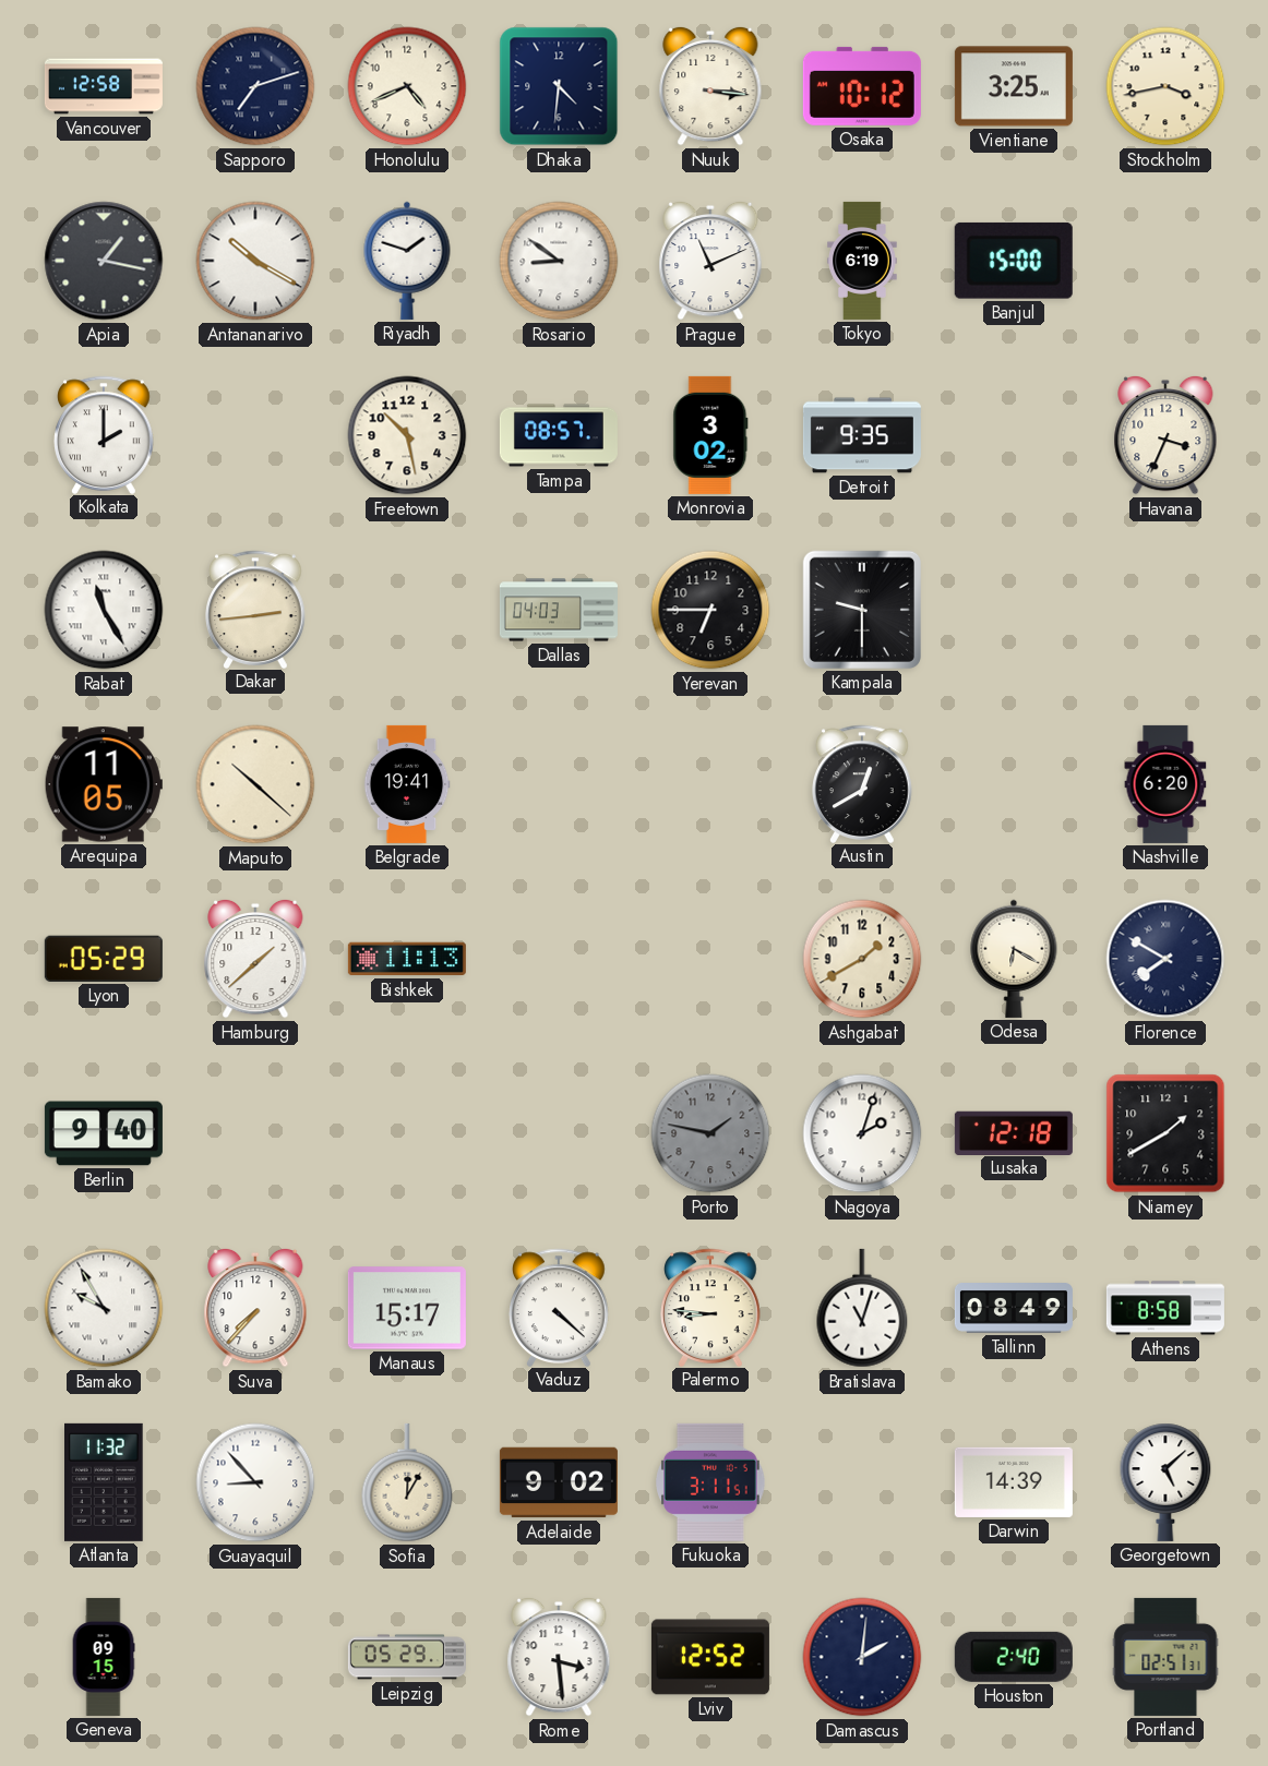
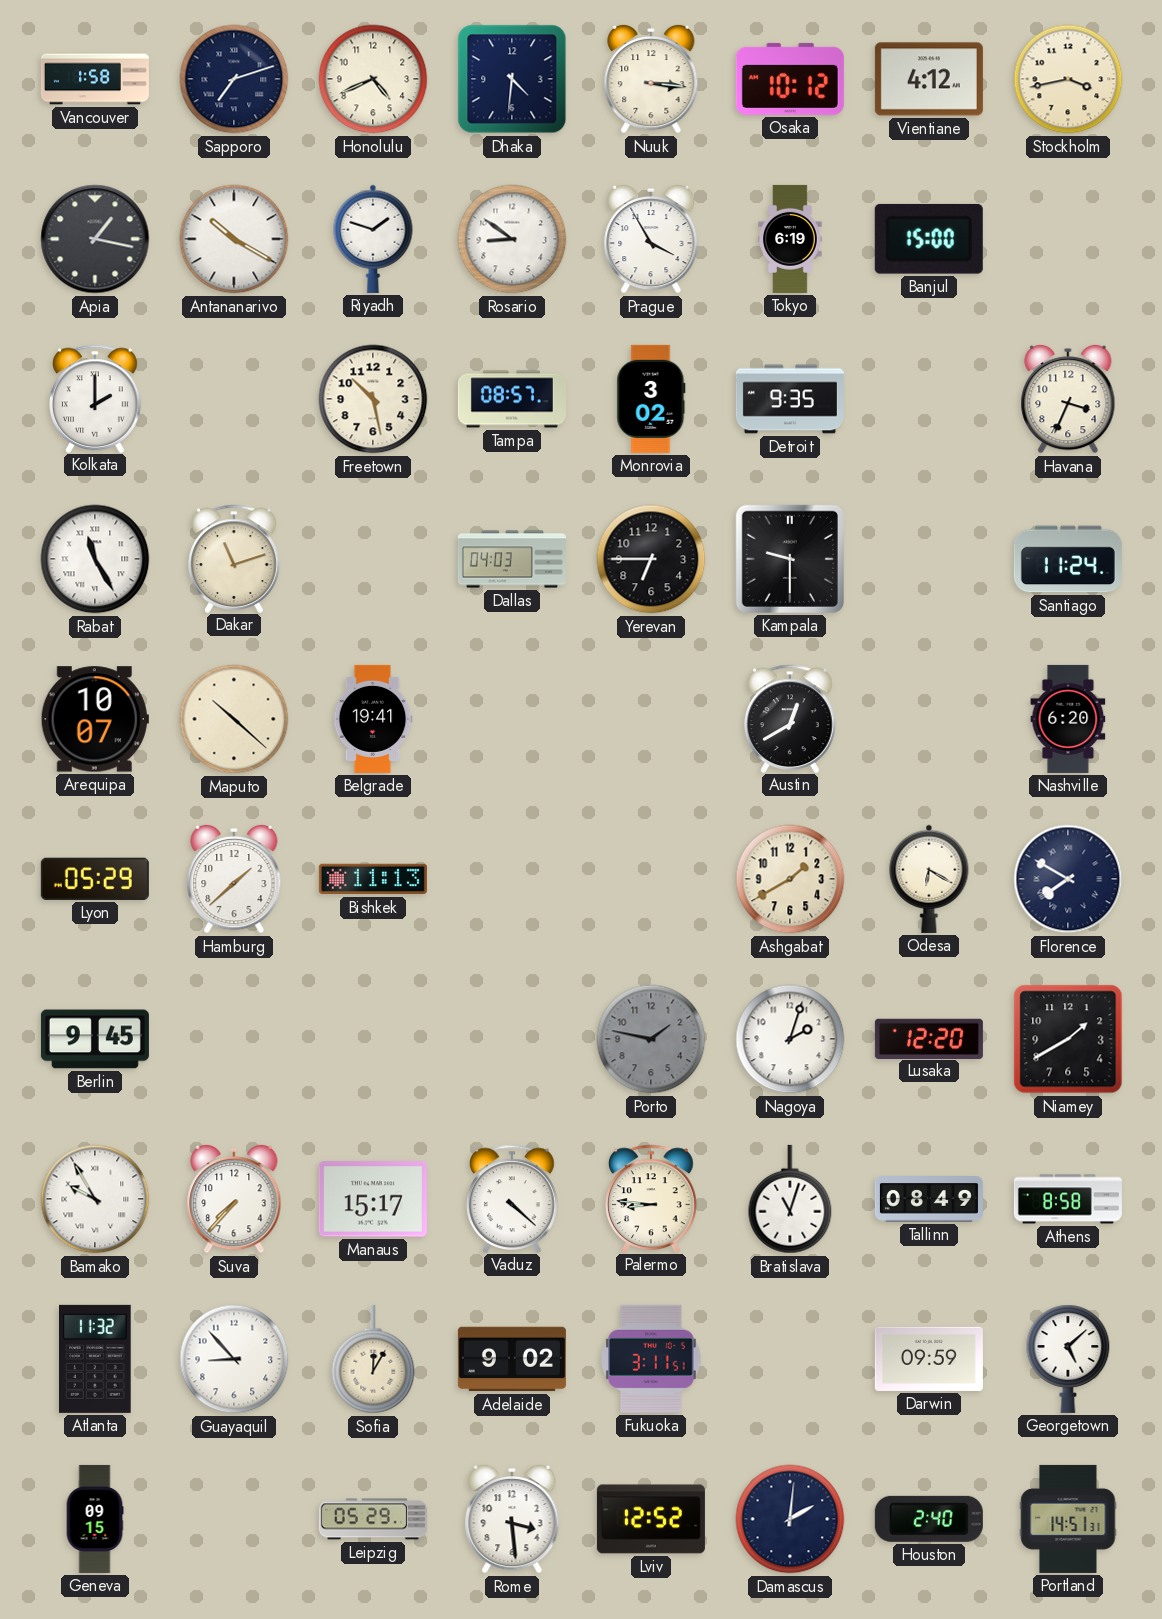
Vancouver: 12:58 -> 1:58 (95, 79)
Vientiane: 3:25 -> 4:12 (929, 79)
Prague: 11:11 -> 3:55 (651, 239)
Dakar: 2:44 -> 11:12 (234, 558)
Santiago: none -> 11:24 (1068, 559)
Arequipa: 11:05 -> 10:07 (95, 719)
Berlin: 9:40 -> 9:45 (95, 1039)
Lusaka: 12:18 -> 12:20 (929, 1038)
Darwin: 14:39 -> 09:59 (929, 1359)
Portland: 02:51 -> 14:51 (1068, 1519)
